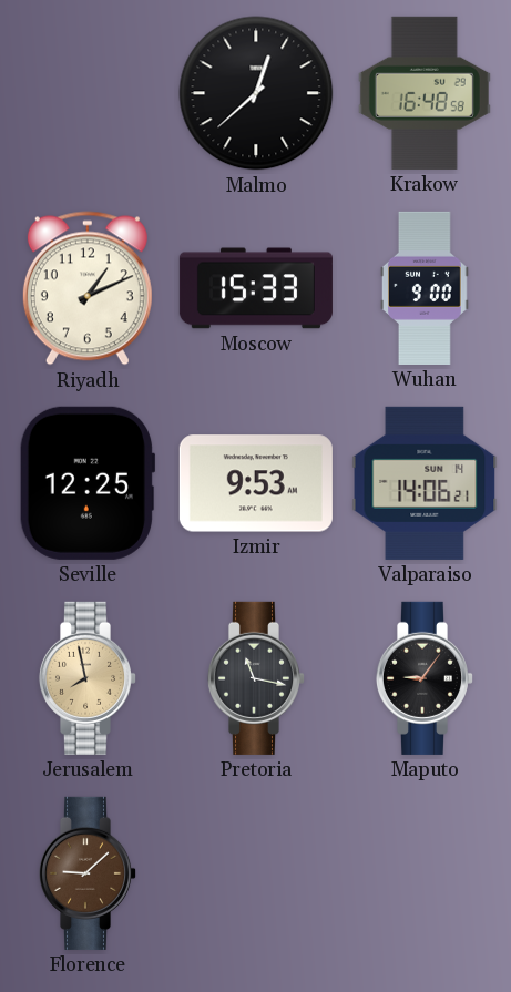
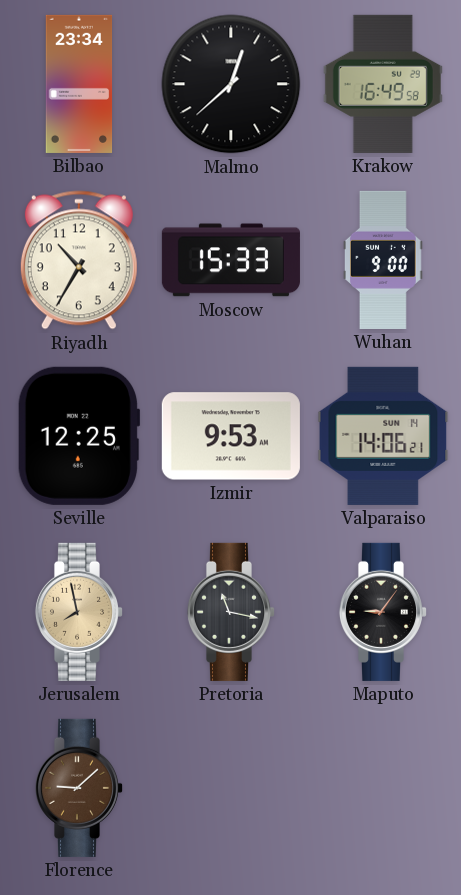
Bilbao: none -> 23:34 (79, 84)
Krakow: 16:48 -> 16:49 (383, 84)
Riyadh: 1:11 -> 10:35 (79, 260)
